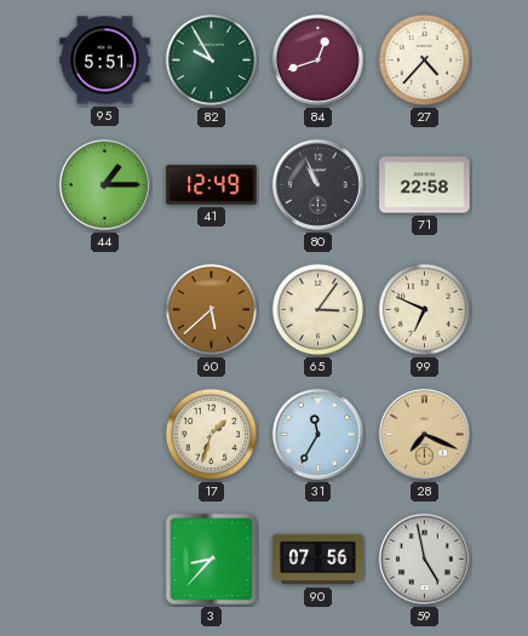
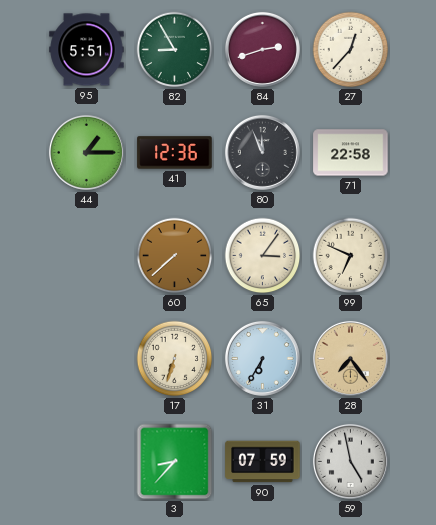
82: 9:55 -> 8:55 (175, 50)
84: 12:42 -> 2:42 (262, 49)
27: 4:37 -> 12:37 (351, 50)
41: 12:49 -> 12:36 (175, 153)
80: 10:56 -> 11:56 (262, 152)
60: 5:38 -> 7:38 (175, 256)
17: 1:33 -> 6:33 (175, 359)
31: 11:35 -> 6:35 (262, 358)
28: 7:19 -> 7:24 (350, 358)
90: 07:56 -> 07:59 (263, 462)
